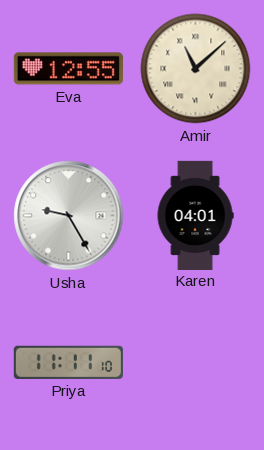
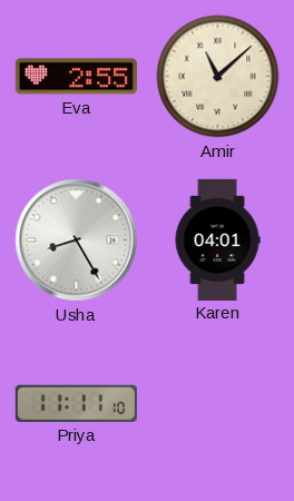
Eva: 12:55 -> 2:55 (76, 77)
Usha: 9:25 -> 8:25 (77, 240)
